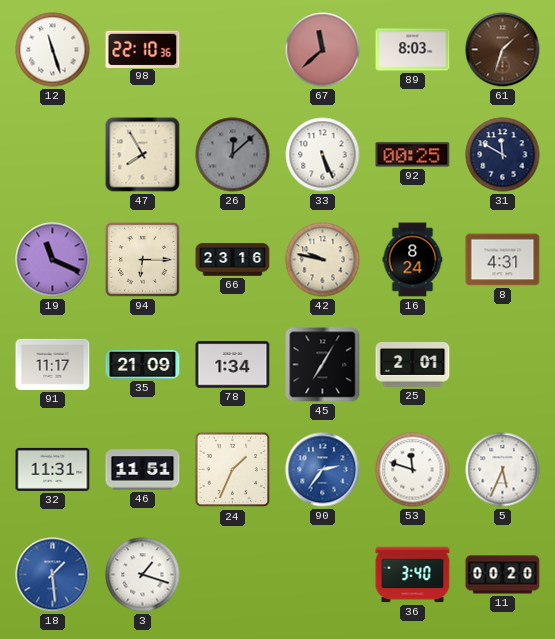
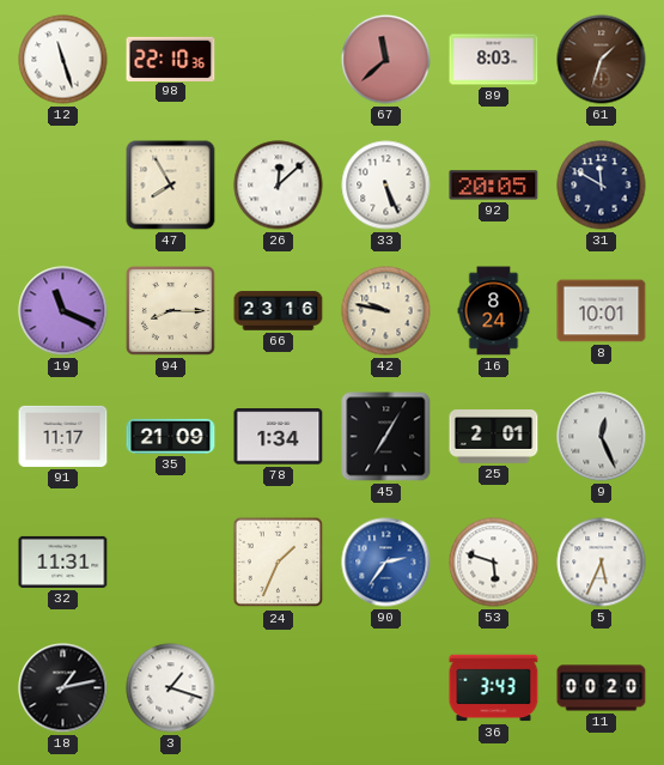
26 dial: grey -> white (279, 186)
92: 00:25 -> 20:05 (494, 186)
94: 6:15 -> 8:15 (170, 310)
8: 4:31 -> 10:01 (602, 311)
9: none -> 12:26 (602, 437)
46: 11:51 -> none (143, 470)
53: 11:48 -> 5:48 (494, 563)
18: 1:29 -> 1:13 (63, 688)
18 dial: blue -> black (63, 688)
36: 3:40 -> 3:43 (494, 688)
